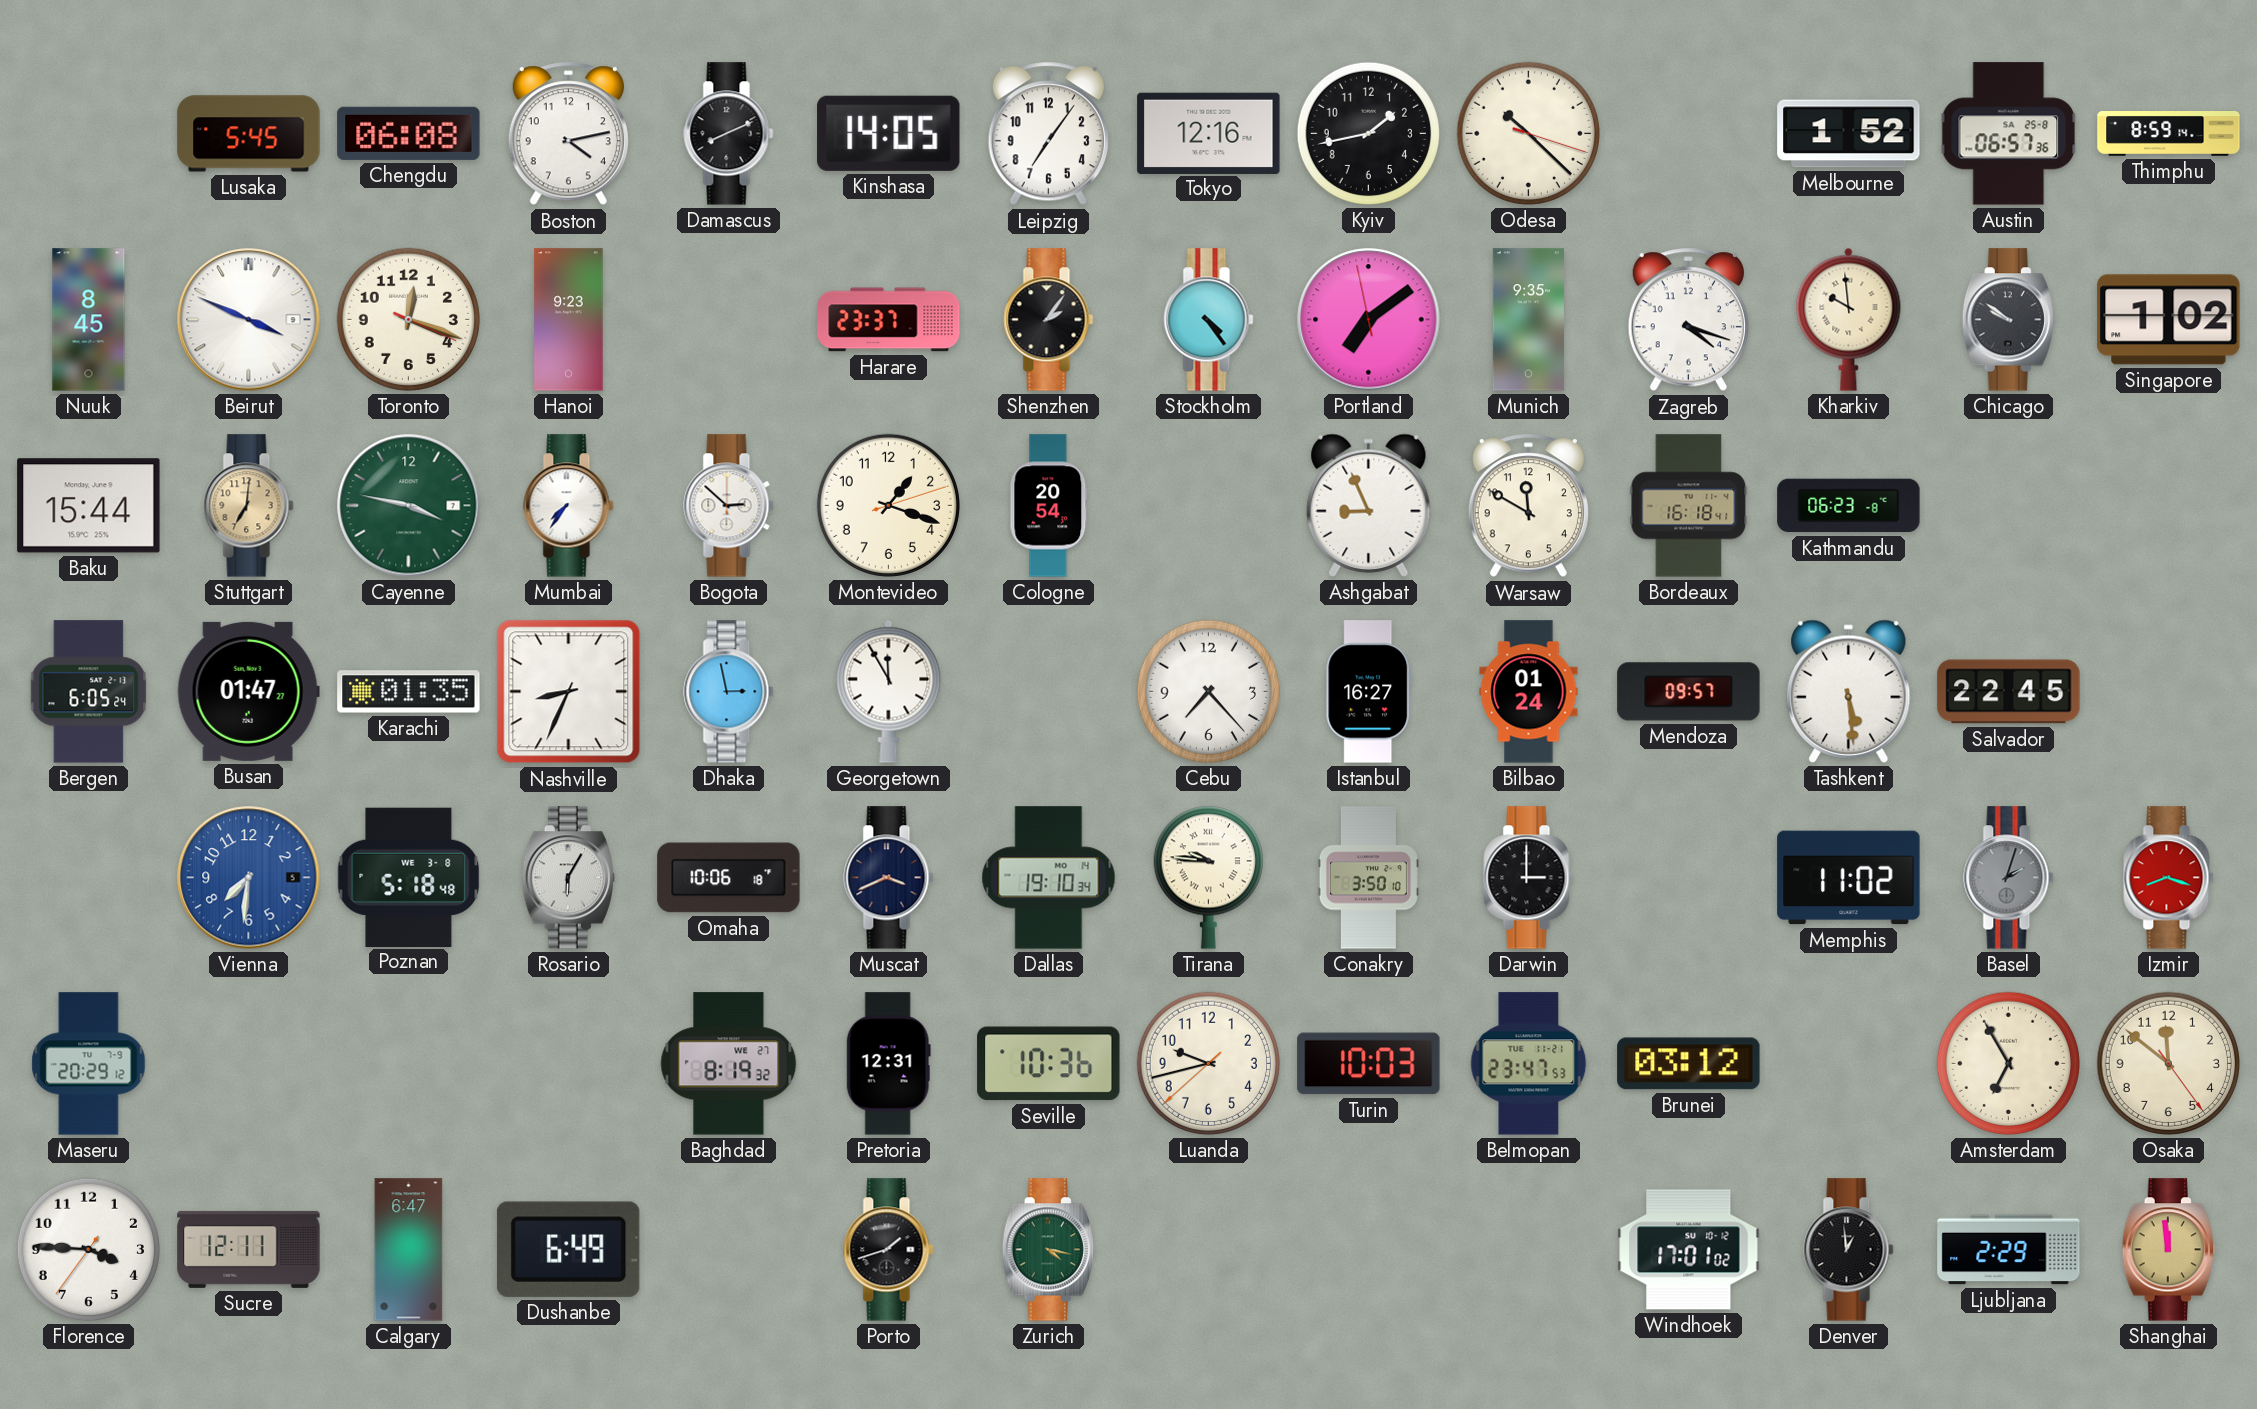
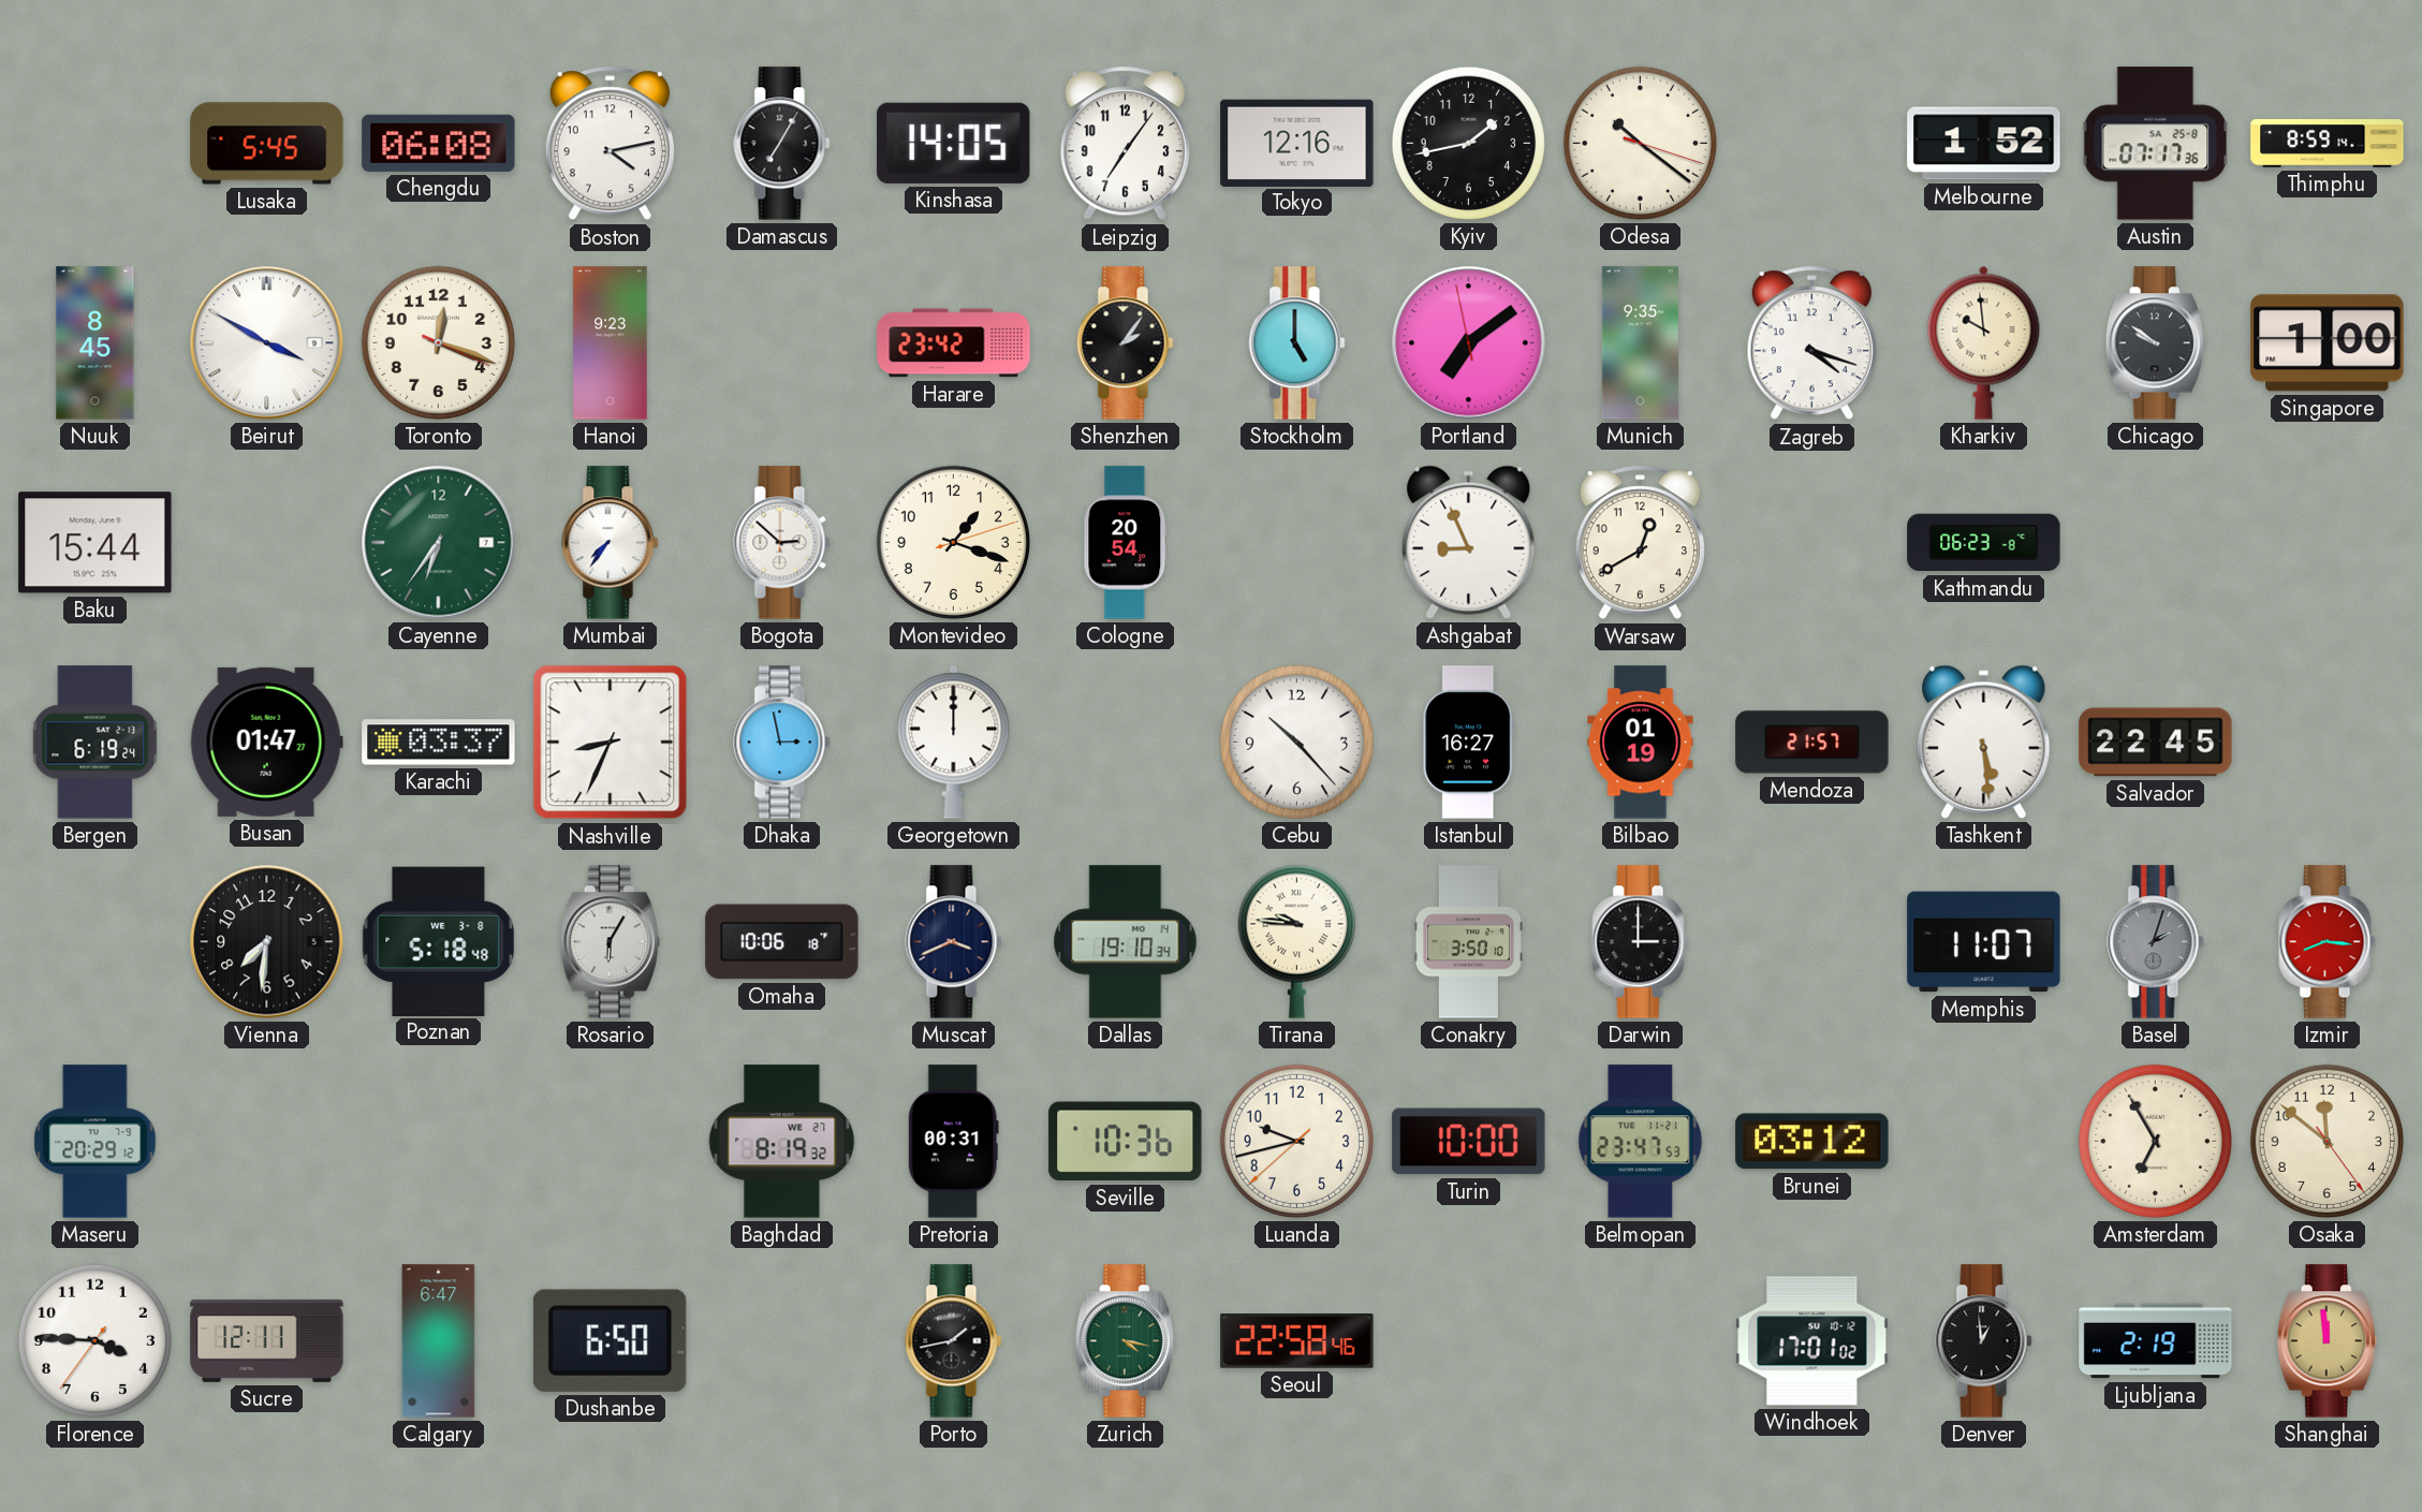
Damascus: 8:11 -> 7:05 (782, 144)
Odesa: 10:22 -> 10:21 (1640, 143)
Austin: 06:57 -> 07:17 (2156, 144)
Beirut: 3:49 -> 3:50 (267, 343)
Harare: 23:37 -> 23:42 (954, 343)
Stockholm: 4:24 -> 5:00 (1297, 343)
Singapore: 1:02 -> 1:00 (2328, 343)
Stuttgart: 7:01 -> none (249, 506)
Cayenne: 3:47 -> 6:36 (439, 543)
Warsaw: 11:50 -> 12:40 (1640, 543)
Bordeaux: 16:18 -> none (1689, 506)
Bergen: 6:05 -> 6:19 (96, 743)
Karachi: 01:35 -> 03:37 (439, 743)
Georgetown: 11:55 -> 12:00 (954, 742)
Cebu: 7:23 -> 10:23 (1296, 742)
Bilbao: 01:24 -> 01:19 (1641, 743)
Mendoza: 09:57 -> 21:57 (1812, 743)
Vienna dial: blue -> black (267, 942)
Memphis: 11:02 -> 11:07 (1984, 942)
Izmir: 8:18 -> 8:16 (2328, 942)
Pretoria: 12:31 -> 00:31 (953, 1142)
Turin: 10:03 -> 10:00 (1469, 1142)
Dushanbe: 6:49 -> 6:50 (610, 1340)
Porto: 1:42 -> 1:43 (954, 1341)
Seoul: none -> 22:58 (1297, 1341)
Ljubljana: 2:29 -> 2:19 (2156, 1341)
